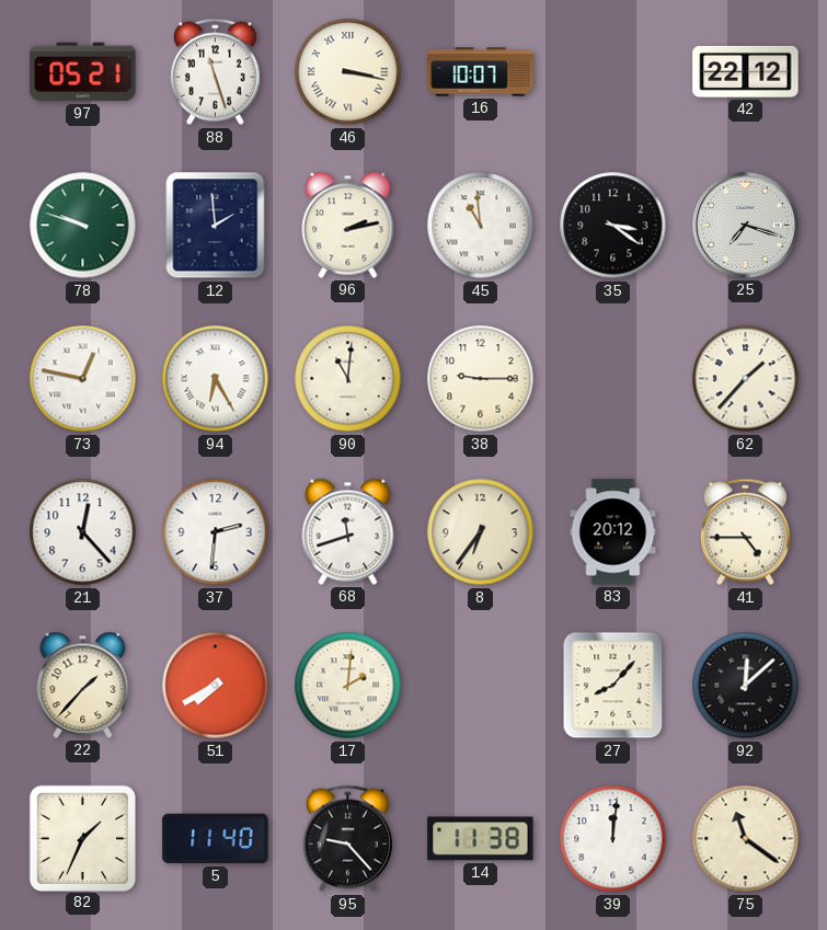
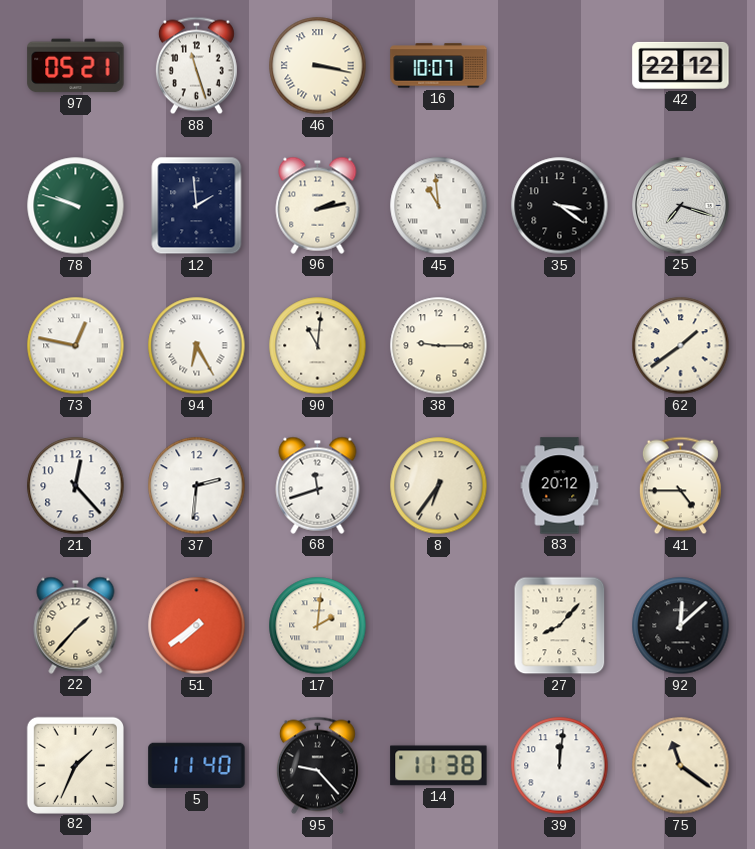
62: 1:37 -> 1:39 (681, 346)
51: 7:40 -> 7:39 (197, 626)
